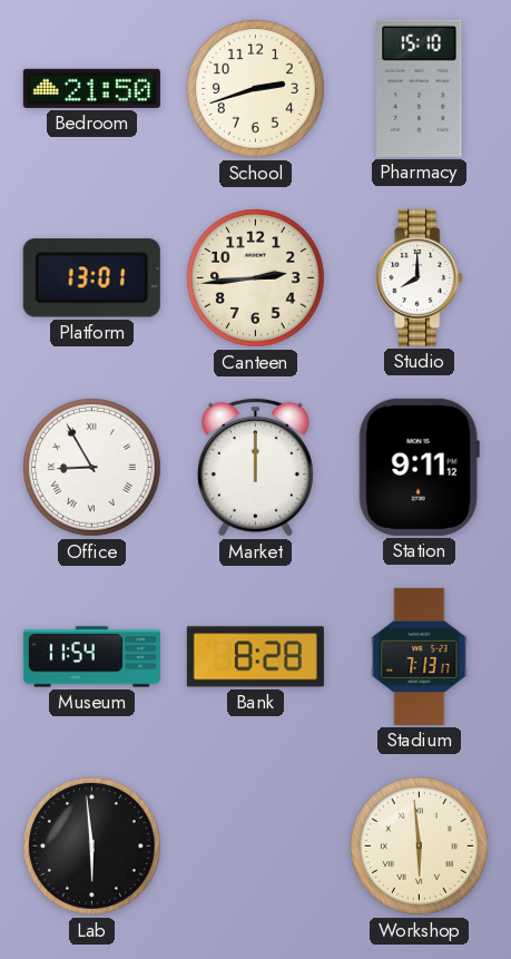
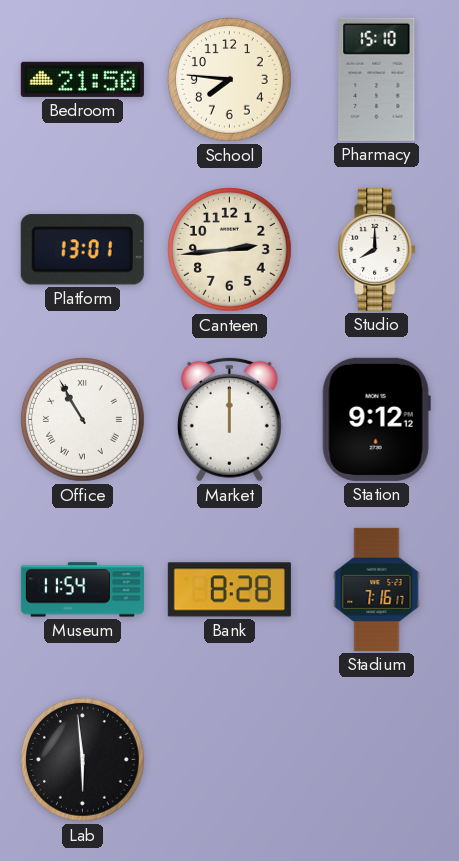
School: 2:42 -> 7:46 (230, 80)
Office: 8:55 -> 10:55 (83, 420)
Station: 9:11 -> 9:12 (376, 419)
Stadium: 7:13 -> 7:16 (377, 589)
Workshop: 5:59 -> none (420, 847)
